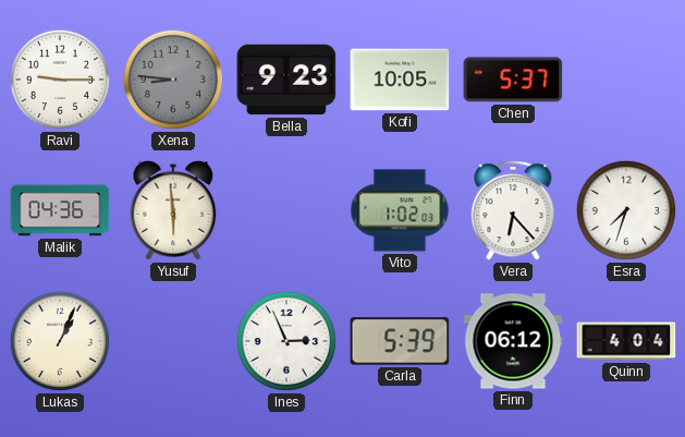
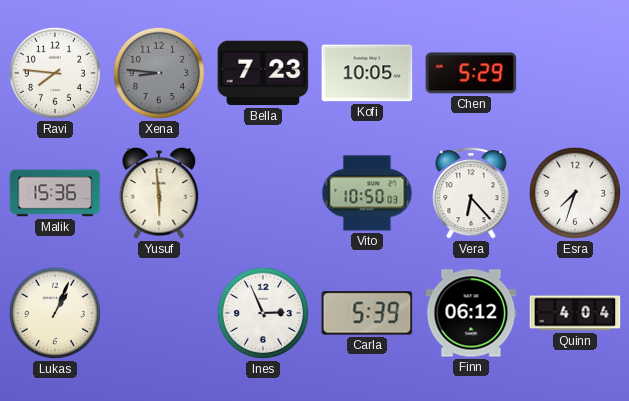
Ravi: 9:15 -> 7:46 (55, 73)
Bella: 9:23 -> 7:23 (263, 73)
Chen: 5:37 -> 5:29 (471, 73)
Malik: 04:36 -> 15:36 (55, 193)
Vito: 1:02 -> 10:50 (367, 193)
